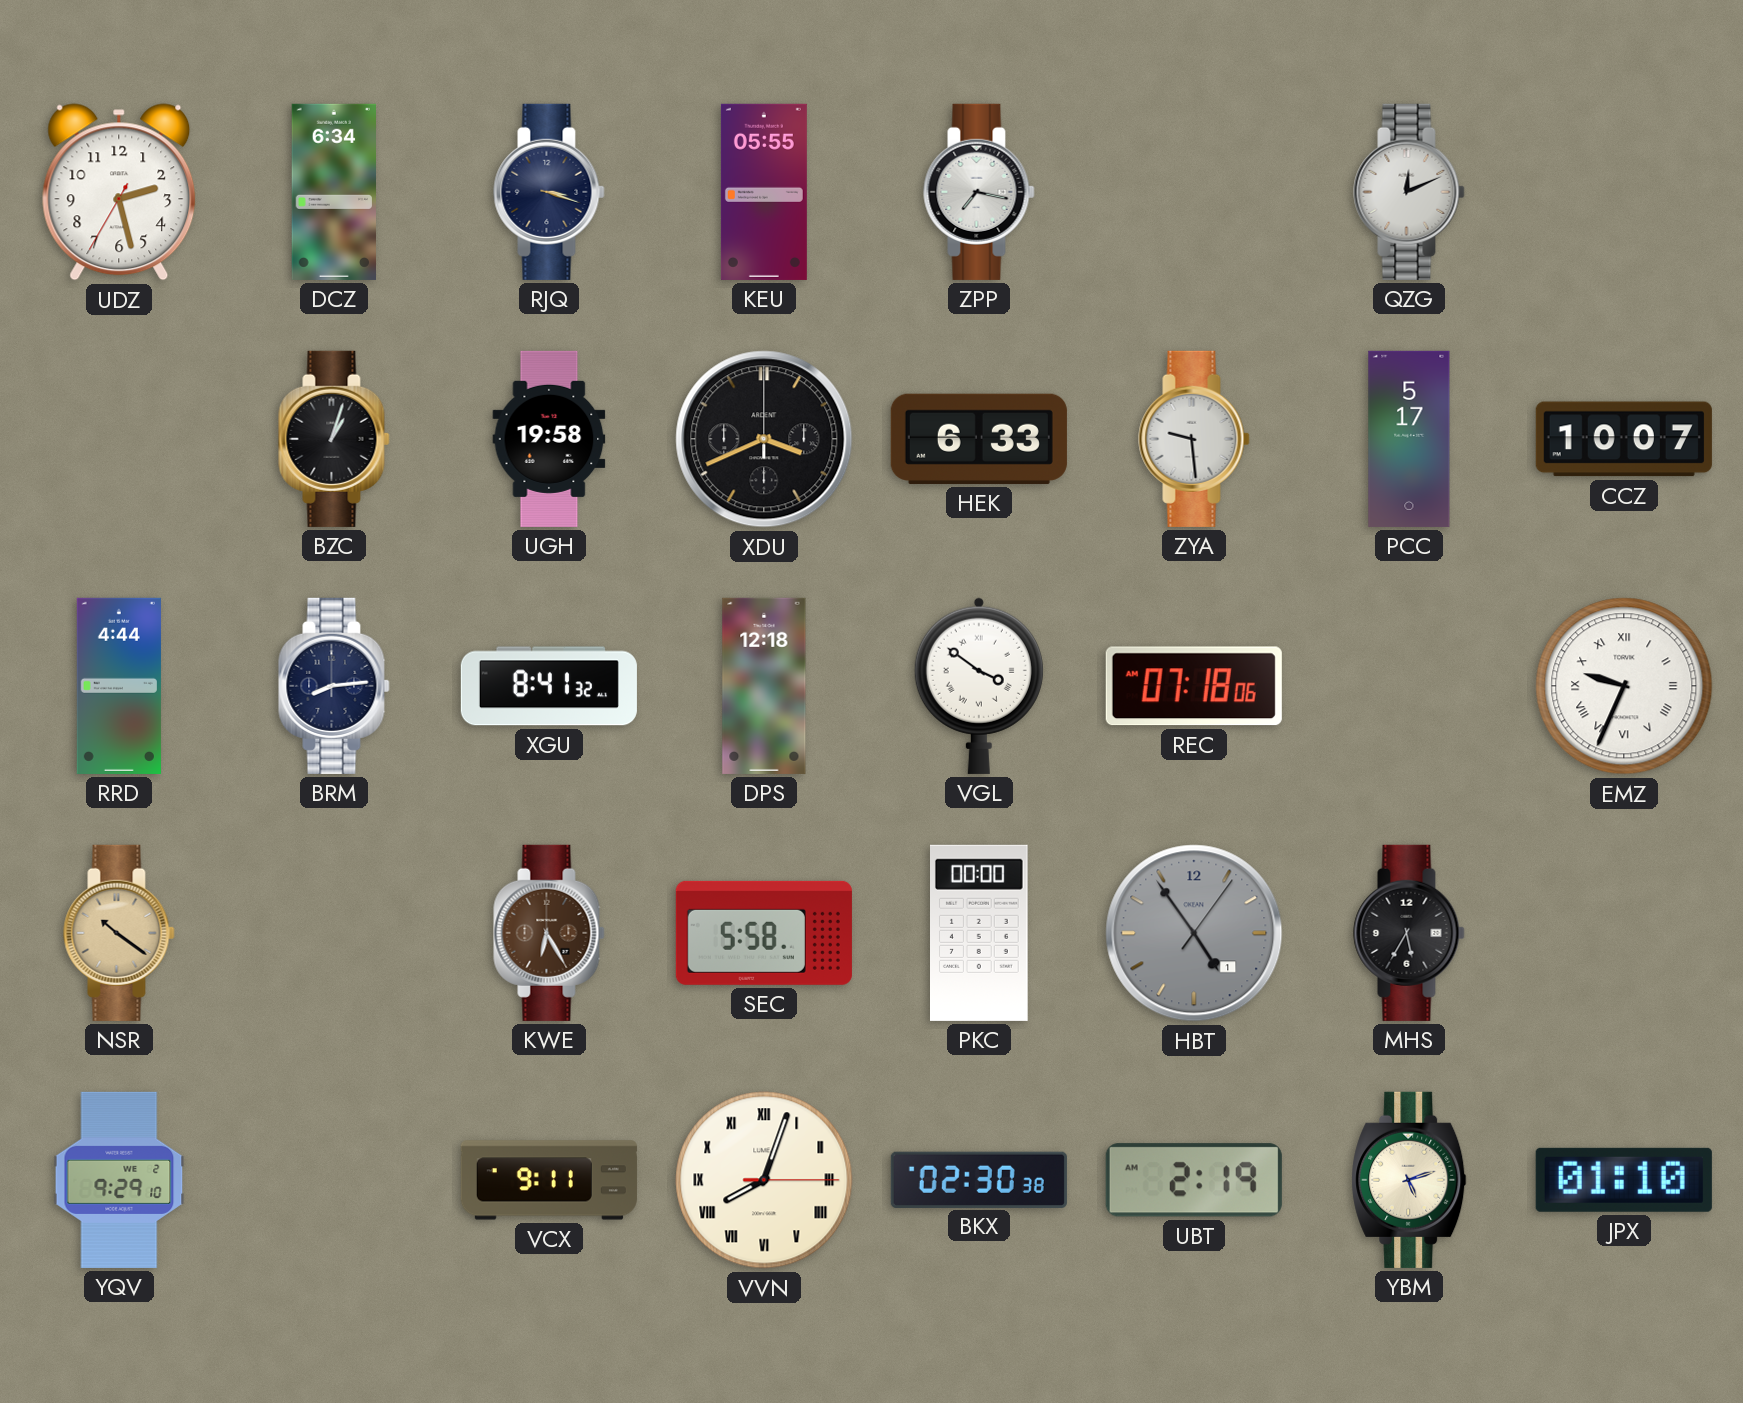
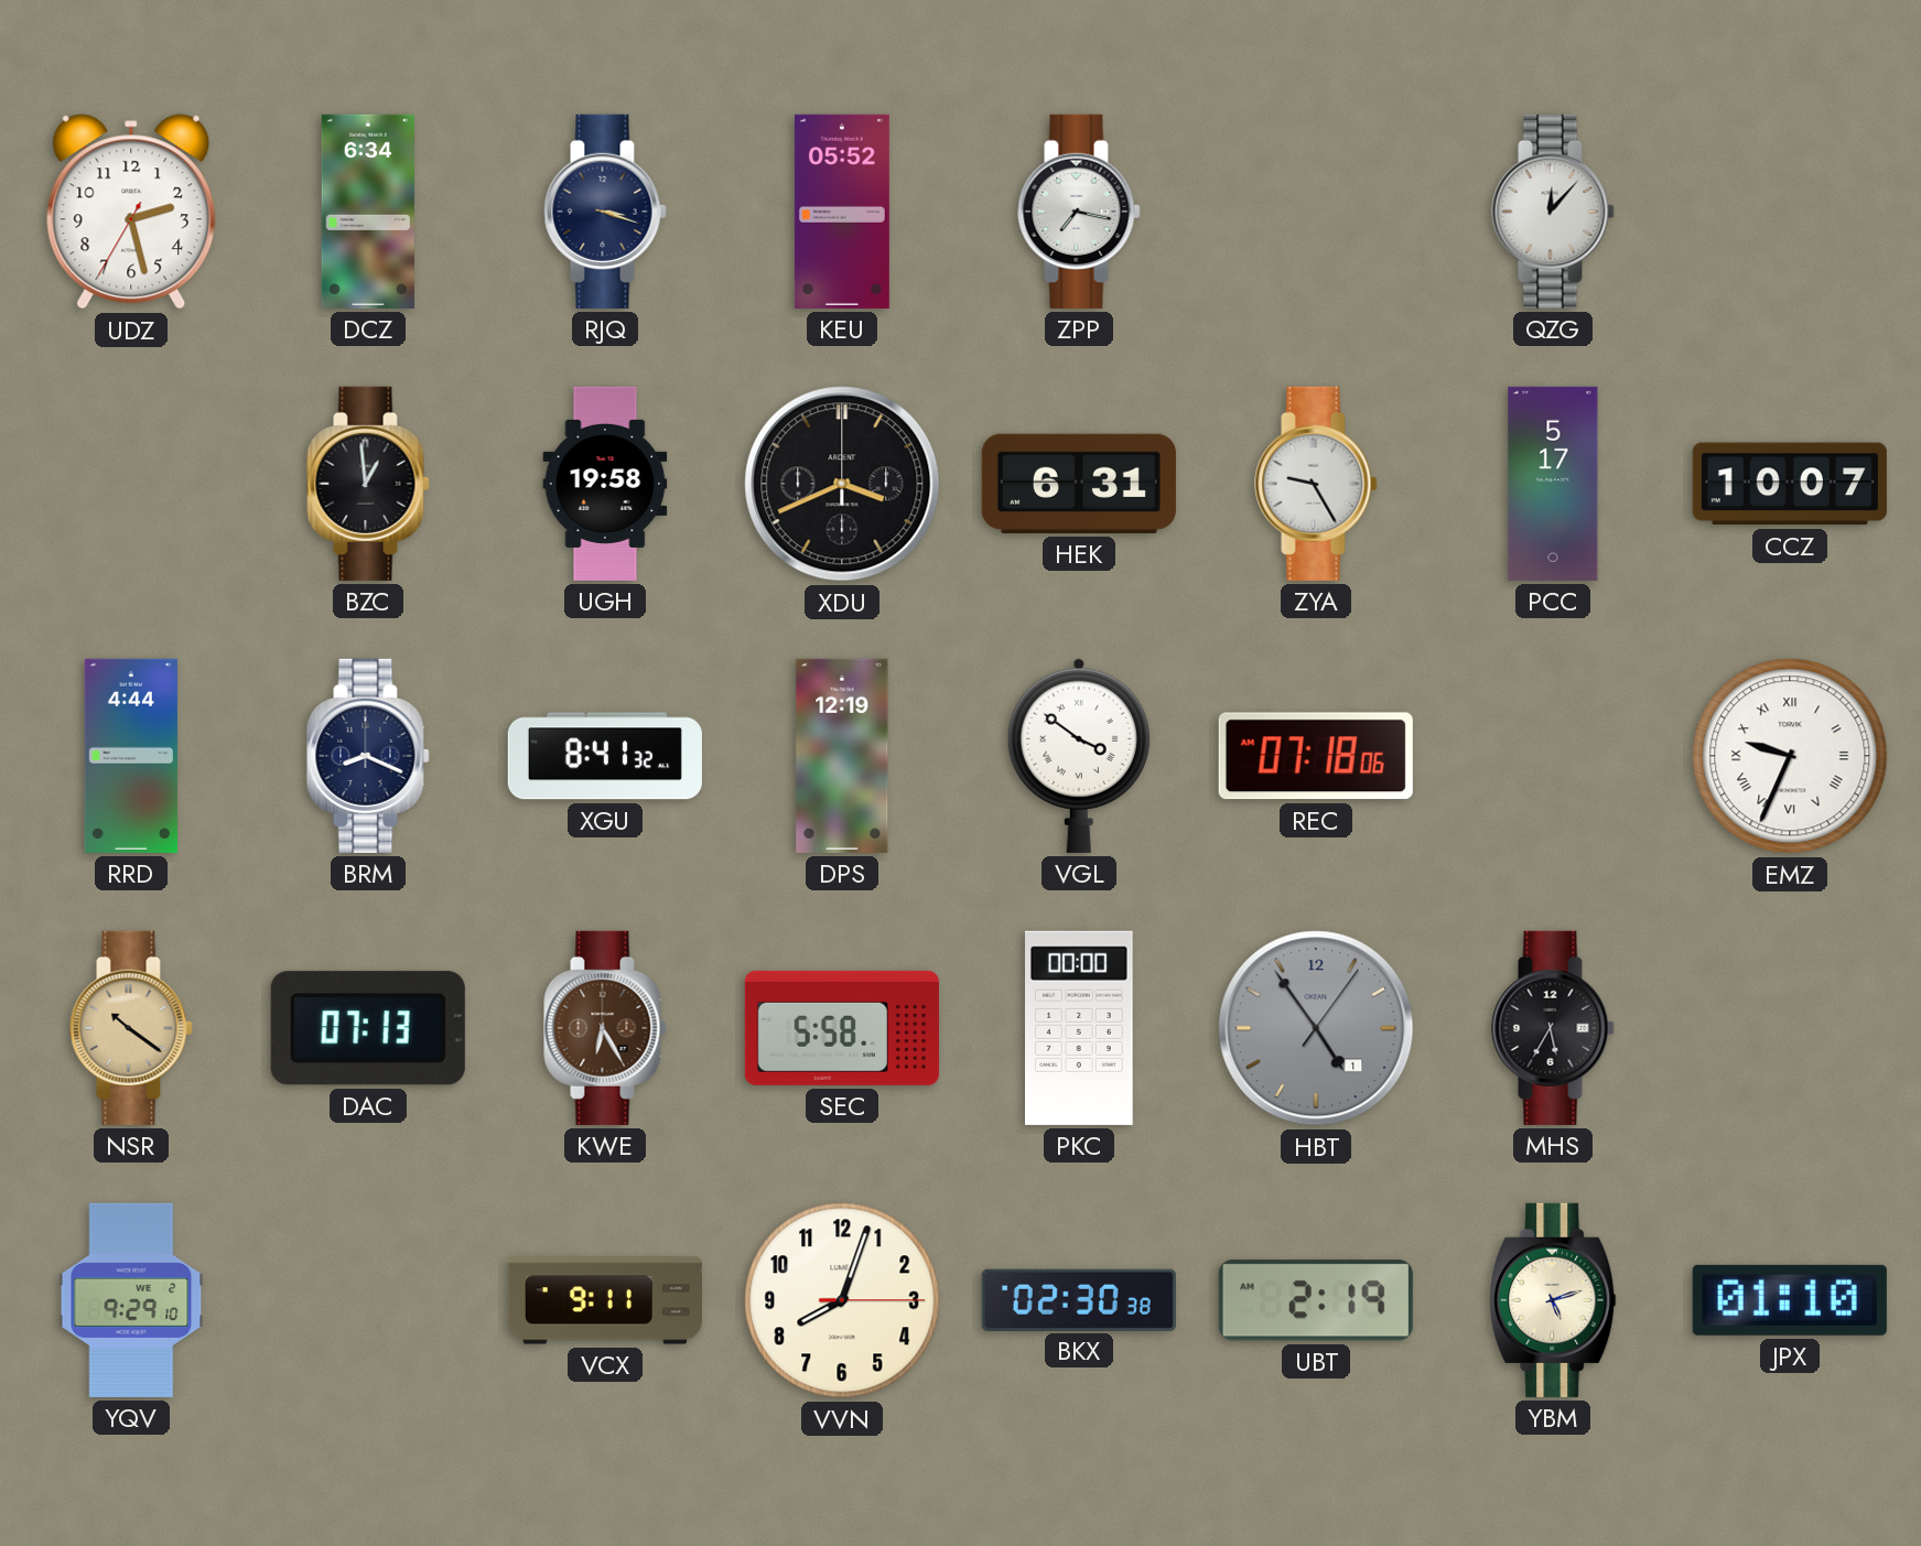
KEU: 05:55 -> 05:52 (842, 212)
QZG: 12:11 -> 12:07 (1553, 212)
BZC: 1:03 -> 12:59 (368, 484)
HEK: 6:33 -> 6:31 (1079, 484)
ZYA: 9:29 -> 9:25 (1316, 484)
BRM: 8:14 -> 8:19 (368, 756)
DPS: 12:18 -> 12:19 (842, 756)
DAC: none -> 07:13 (368, 1028)
VVN numerals: Roman -> Arabic (842, 1300)
